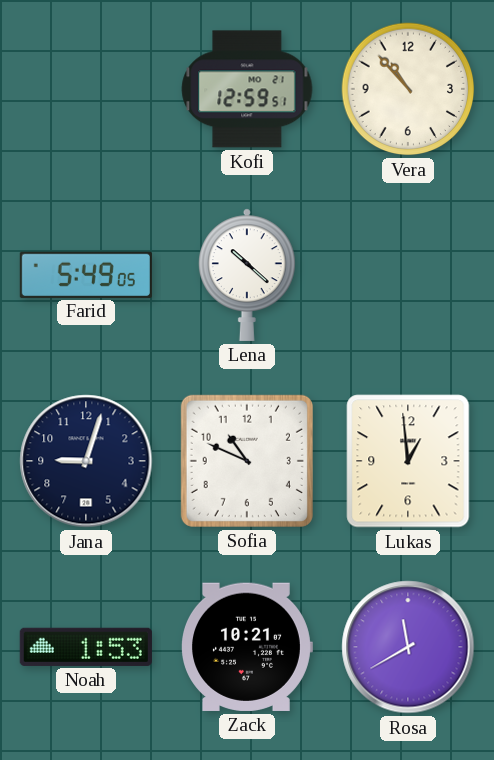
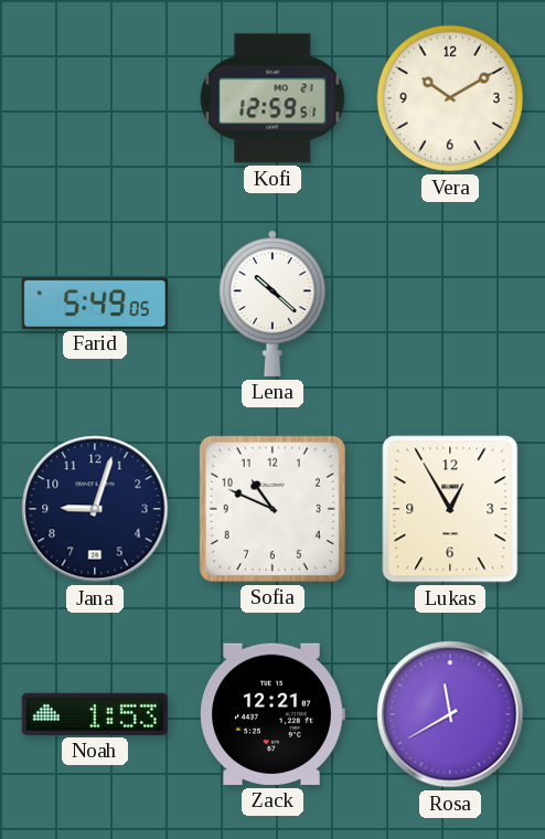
Vera: 10:53 -> 10:10 (450, 98)
Lukas: 12:59 -> 12:55 (450, 509)
Zack: 10:21 -> 12:21 (272, 714)
